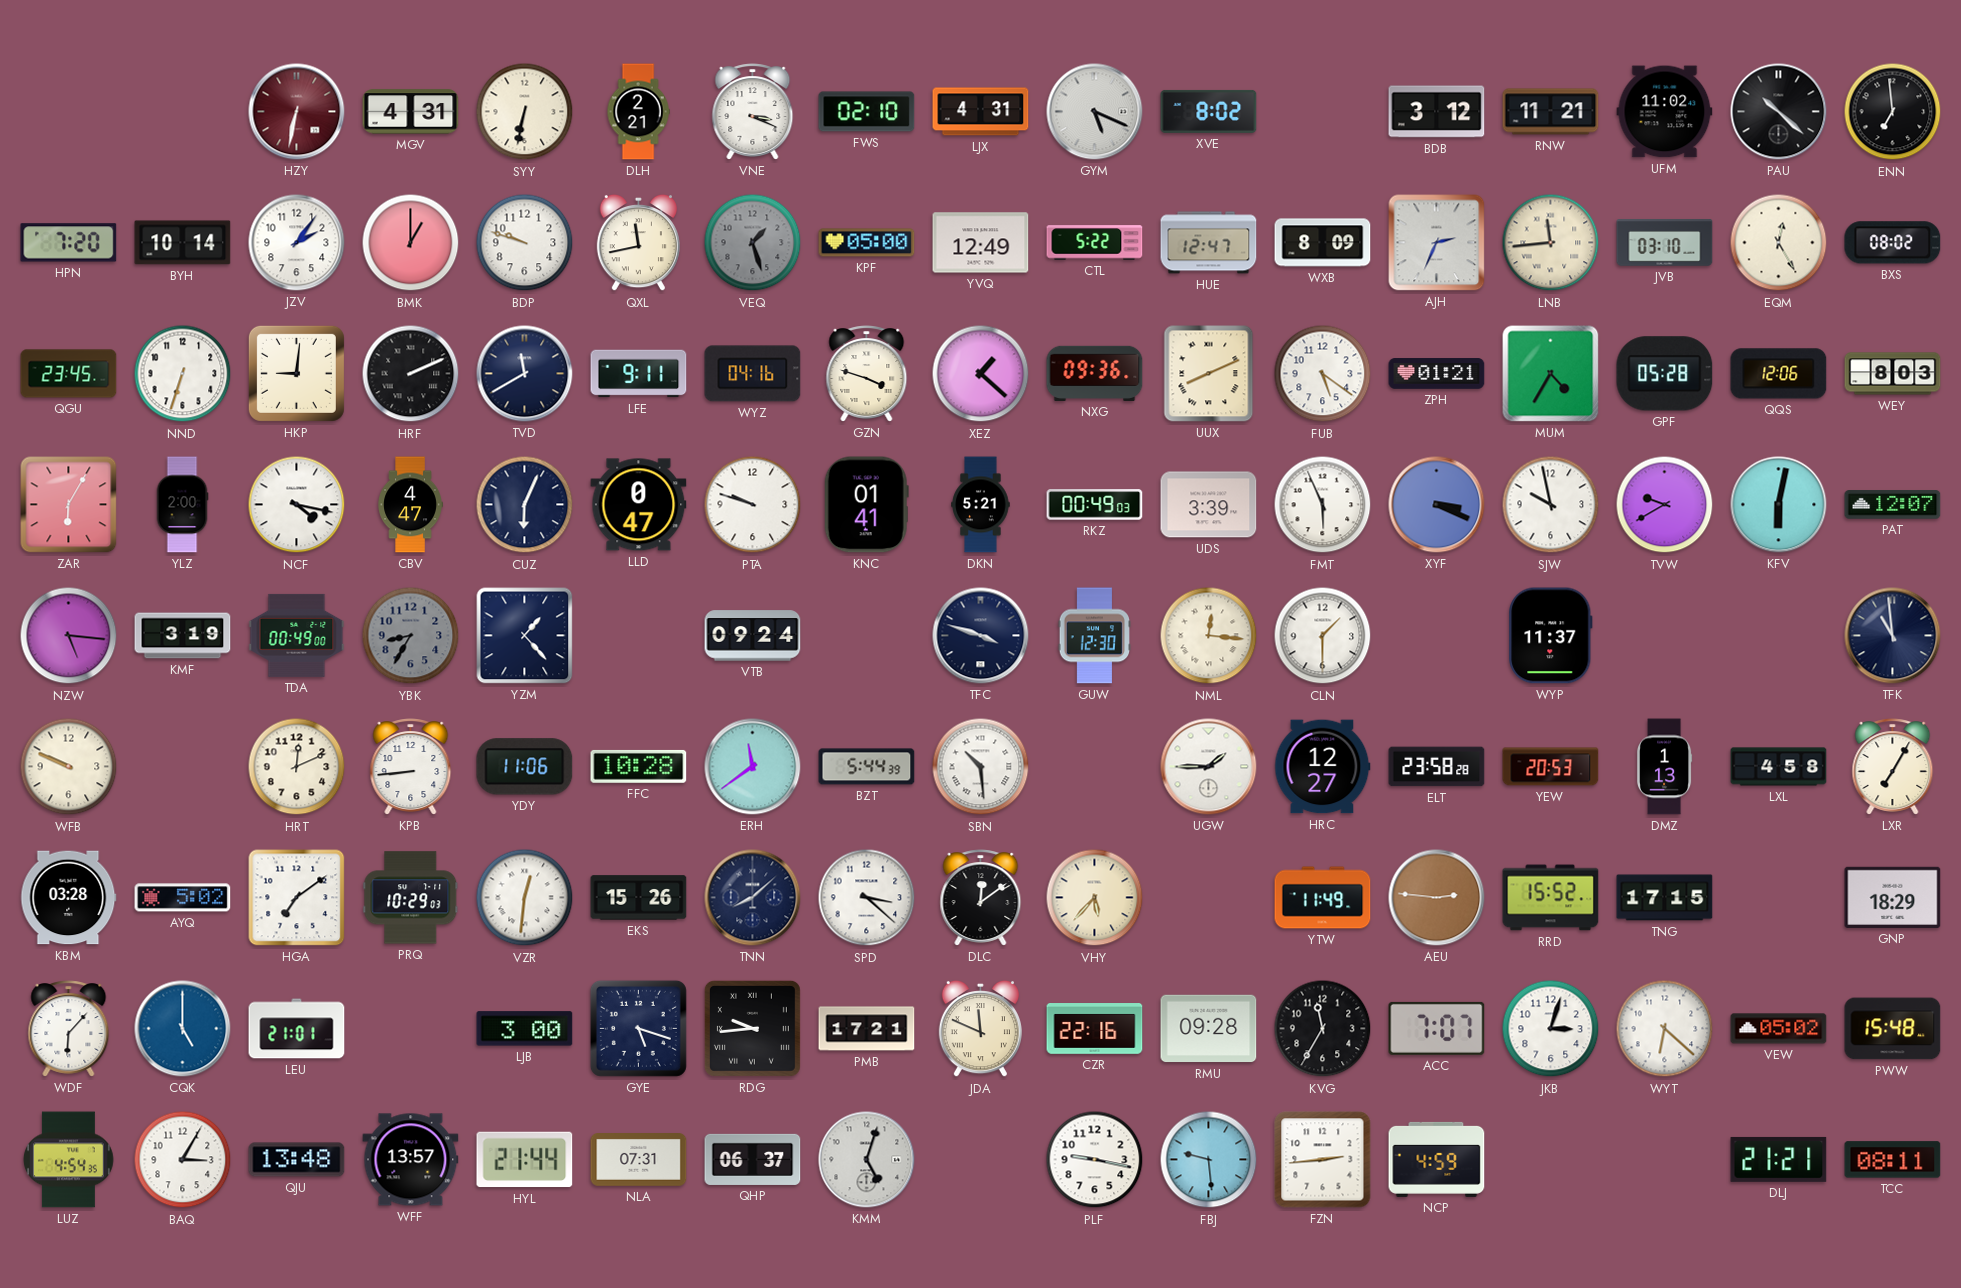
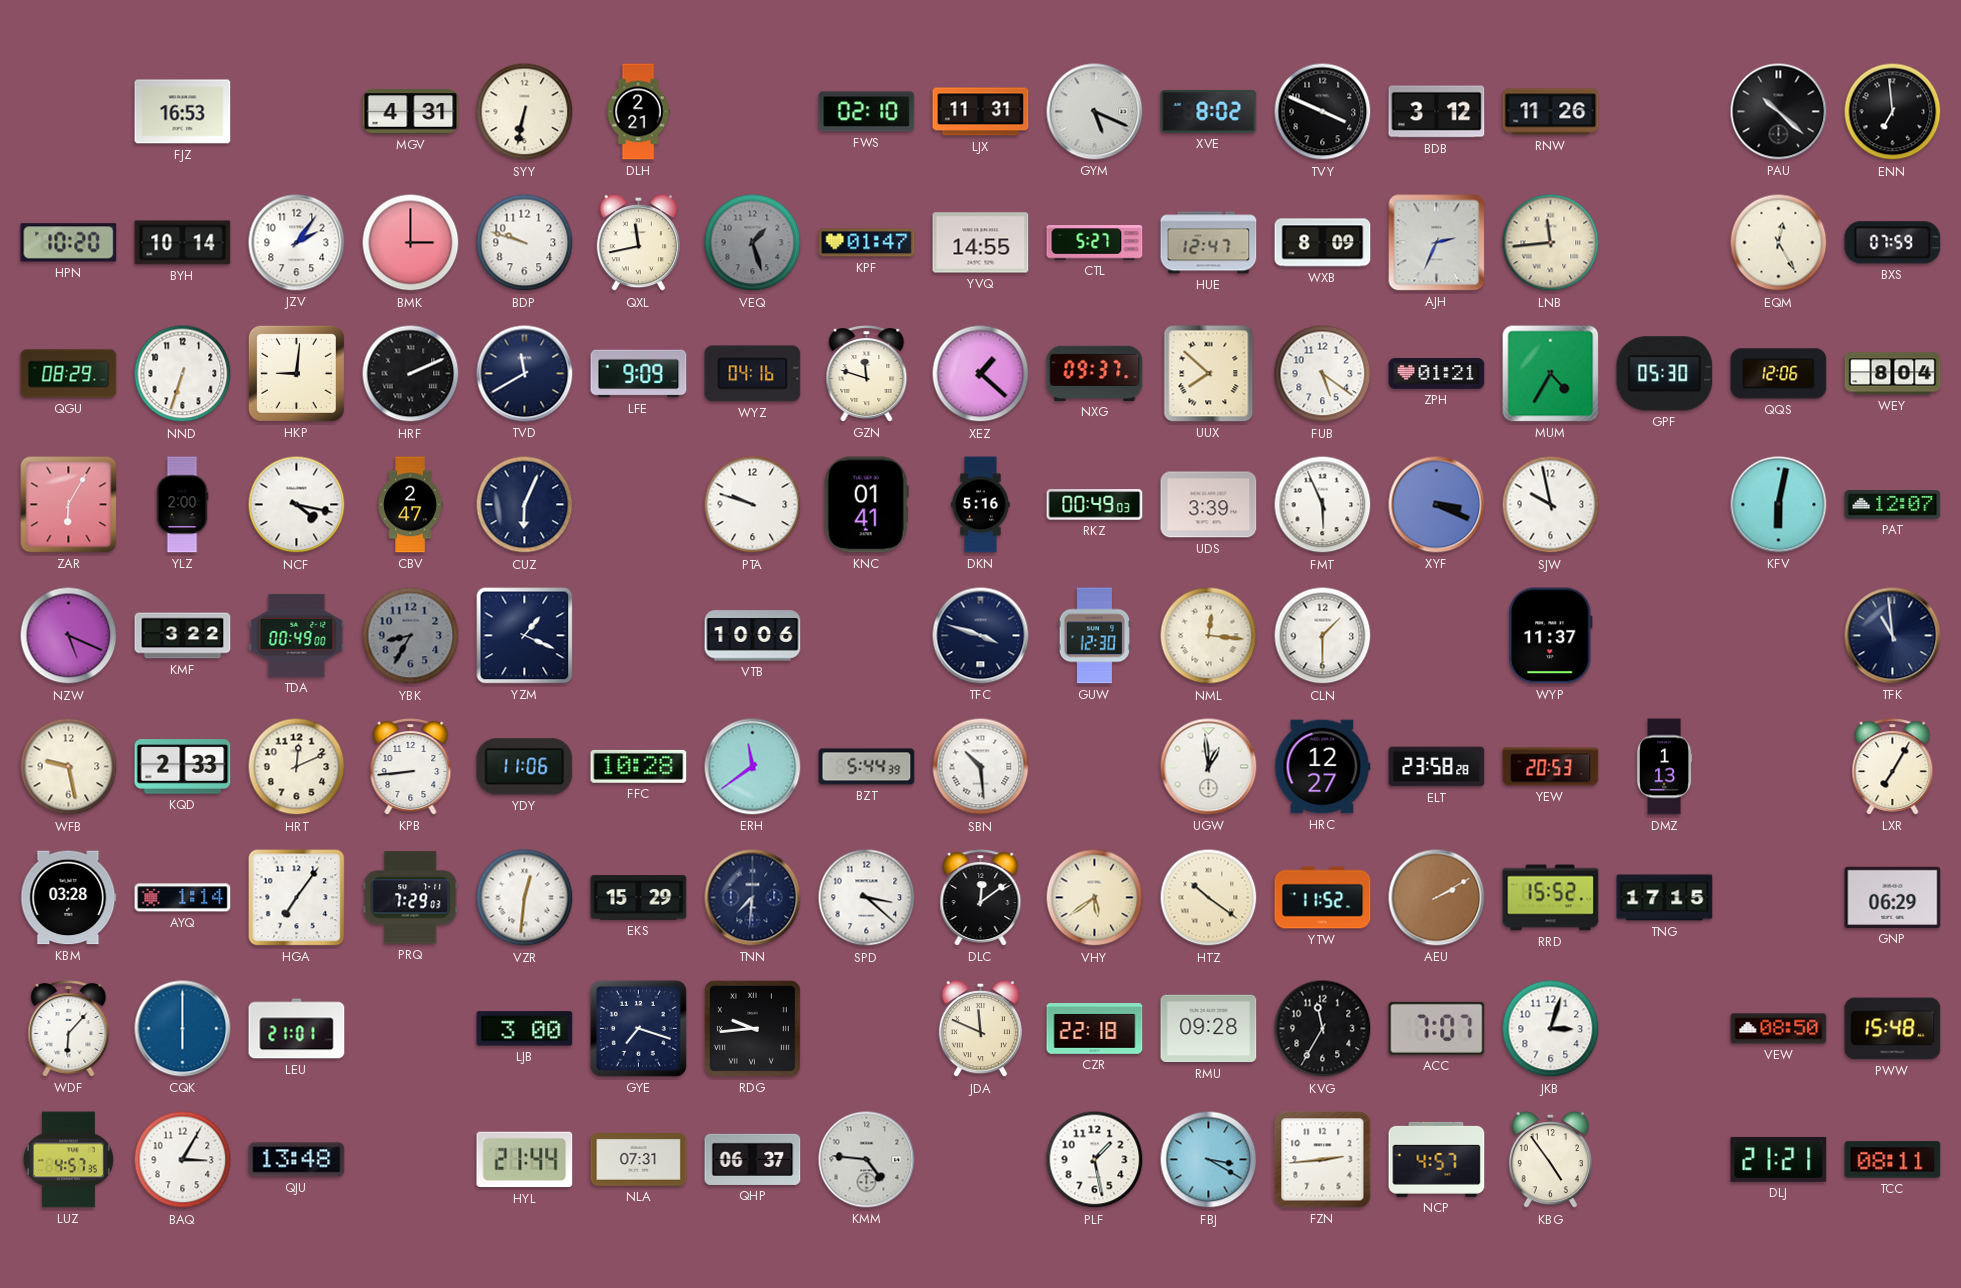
FJZ: none -> 16:53 (183, 112)
HZY: 6:32 -> none (297, 112)
VNE: 3:19 -> none (753, 112)
LJX: 4:31 -> 11:31 (981, 112)
TVY: none -> 3:49 (1323, 112)
RNW: 11:21 -> 11:26 (1551, 112)
UFM: 11:02 -> none (1665, 112)
HPN: 7:20 -> 10:20 (69, 243)
BMK: 1:00 -> 3:00 (411, 243)
KPF: 05:00 -> 01:47 (867, 243)
YVQ: 12:49 -> 14:55 (981, 243)
CTL: 5:22 -> 5:27 (1095, 243)
JVB: 03:10 -> none (1665, 243)
BXS: 08:02 -> 07:59 (1893, 243)
QGU: 23:45 -> 08:29 (69, 374)
LFE: 9:11 -> 9:09 (639, 374)
GZN: 3:48 -> 11:48 (867, 374)
NXG: 09:36 -> 09:37 (1095, 373)
UUX: 8:11 -> 7:52 (1209, 374)
GPF: 05:28 -> 05:30 (1665, 374)
WEY: 8:03 -> 8:04 (1893, 374)
CBV: 4:47 -> 2:47 (410, 505)
LLD: 0:47 -> none (639, 505)
DKN: 5:21 -> 5:16 (981, 505)
TVW: 9:40 -> none (1665, 505)
NZW: 5:16 -> 5:19 (69, 636)
KMF: 3:19 -> 3:22 (183, 636)
YZM: 1:23 -> 1:19 (525, 636)
VTB: 09:24 -> 10:06 (753, 636)
WFB: 9:49 -> 9:28 (69, 767)
KQD: none -> 2:33 (183, 767)
UGW: 1:45 -> 12:59 (1209, 767)
LXL: 4:58 -> none (1779, 767)
AYQ: 5:02 -> 1:14 (183, 898)
HGA: 7:09 -> 7:06 (297, 898)
PRQ: 10:29 -> 7:29 (411, 898)
EKS: 15:26 -> 15:29 (639, 898)
TNN: 8:08 -> 7:31 (753, 898)
VHY: 5:37 -> 5:39 (1095, 898)
HTZ: none -> 10:21 (1209, 898)
YTW: 11:49 -> 11:52 (1323, 898)
AEU: 2:46 -> 2:10 (1437, 898)
GNP: 18:29 -> 06:29 (1893, 897)
CQK: 5:00 -> 6:00 (183, 1029)
GYE: 5:18 -> 7:18 (638, 1028)
PMB: 17:21 -> none (867, 1029)
CZR: 22:16 -> 22:18 (1095, 1029)
WYT: 6:22 -> none (1665, 1029)
VEW: 05:02 -> 08:50 (1779, 1029)
LUZ: 4:54 -> 4:57 (68, 1160)
WFF: 13:57 -> none (411, 1160)
KMM: 5:03 -> 4:46 (867, 1160)
PLF: 9:17 -> 1:28 (1095, 1160)
FBJ: 9:29 -> 3:20 (1209, 1160)
NCP: 4:59 -> 4:57 (1437, 1159)
KBG: none -> 4:54 (1550, 1160)
